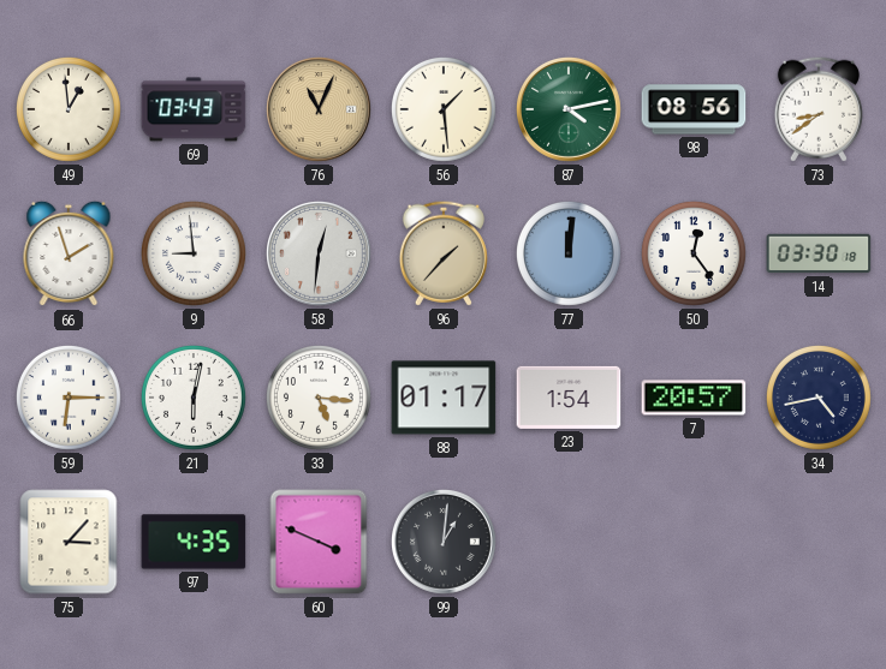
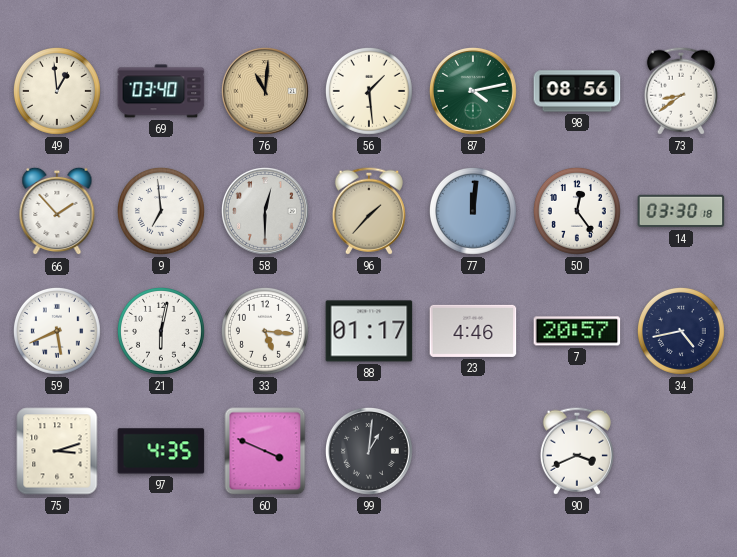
69: 03:43 -> 03:40 (161, 91)
76: 11:04 -> 11:01 (266, 92)
66: 1:57 -> 1:53 (57, 211)
9: 8:59 -> 6:59 (161, 211)
58: 12:31 -> 12:30 (266, 212)
59: 6:15 -> 5:41 (57, 331)
23: 1:54 -> 4:46 (473, 331)
75: 3:07 -> 3:12 (57, 451)
90: none -> 3:41 (577, 451)
